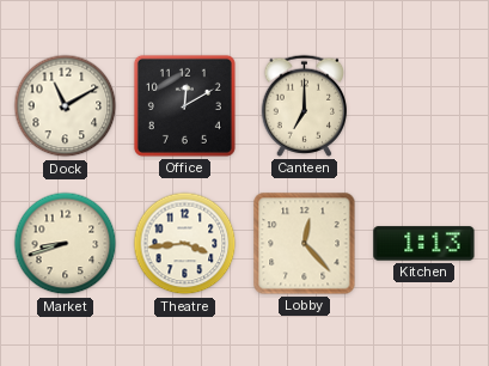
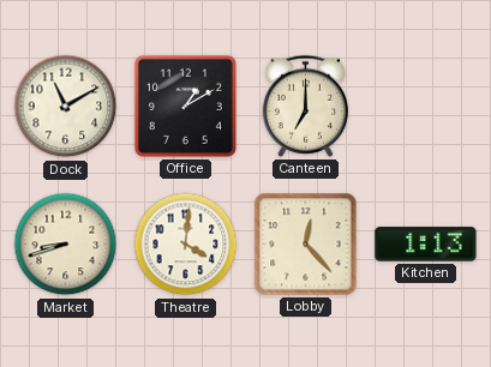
Office: 12:10 -> 1:10 (185, 106)
Theatre: 3:44 -> 4:01 (186, 245)
